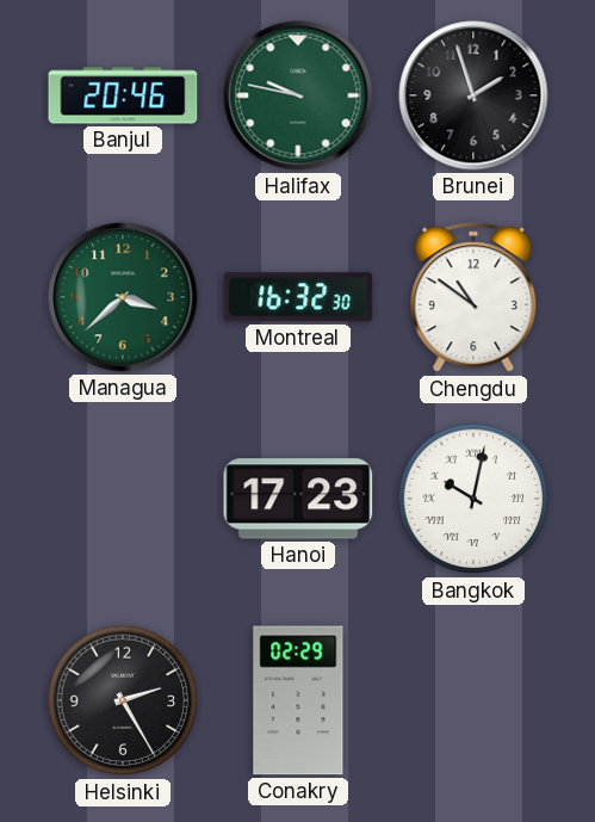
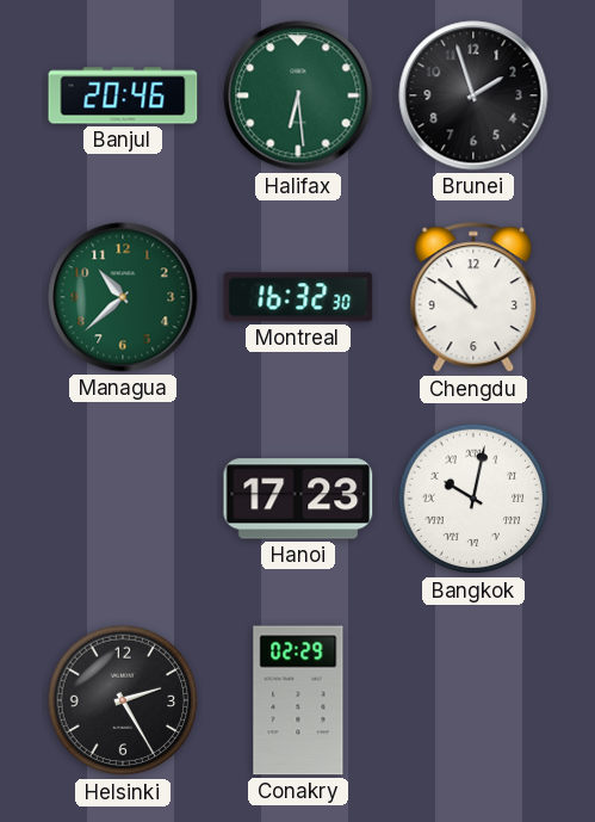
Halifax: 9:47 -> 6:29 (298, 95)
Managua: 3:38 -> 10:38 (123, 297)
